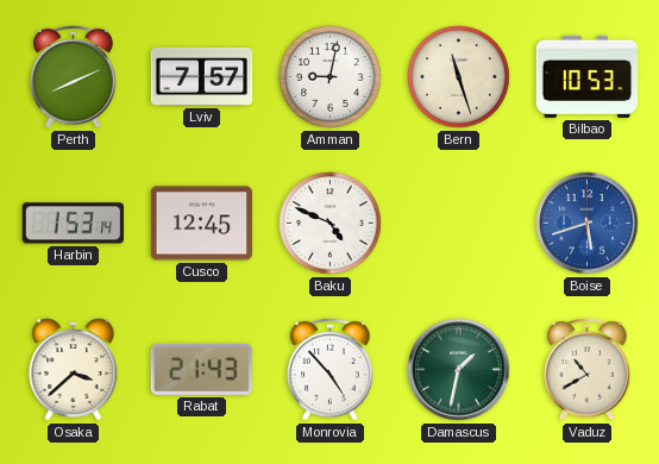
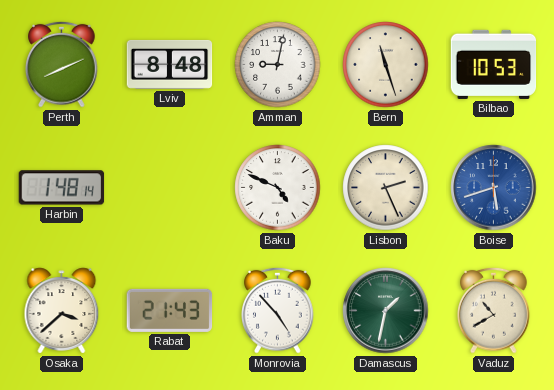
Lviv: 7:57 -> 8:48 (170, 64)
Harbin: 1:53 -> 1:48 (62, 188)
Cusco: 12:45 -> none (202, 224)
Lisbon: none -> 2:26 (386, 188)
